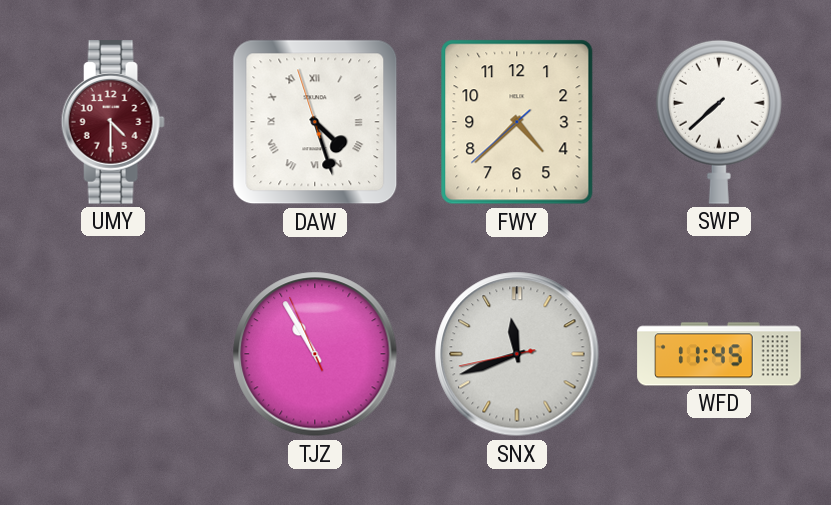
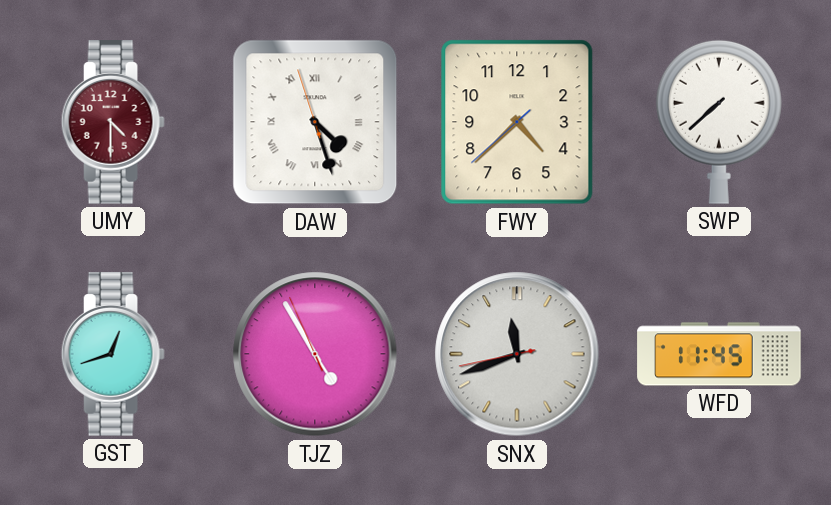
GST: none -> 12:42 (113, 354)
TJZ: 10:54 -> 4:54 (315, 354)
